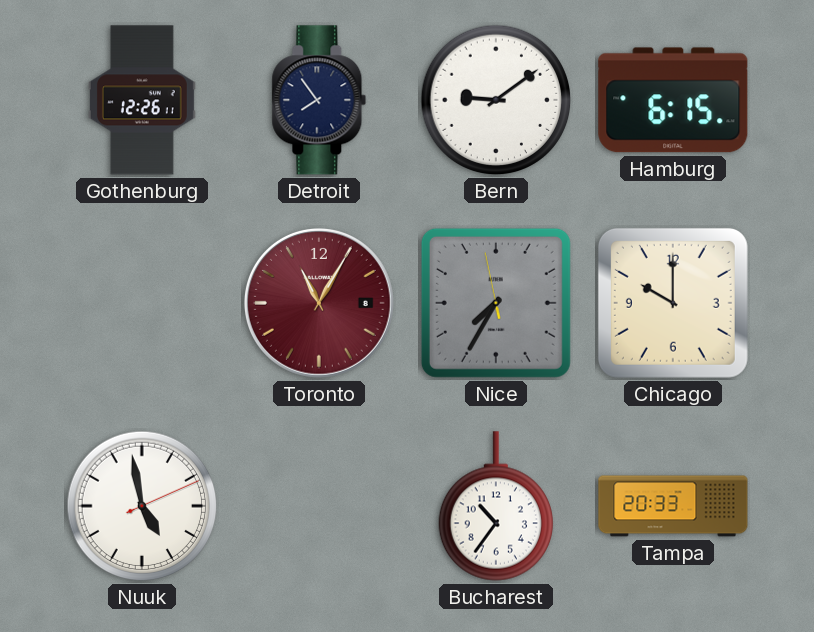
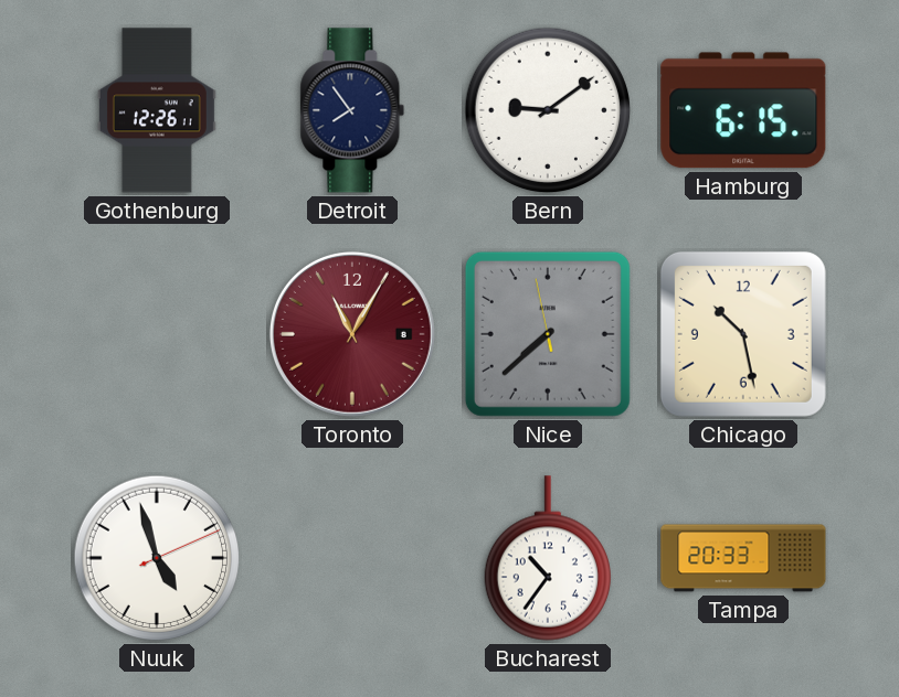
Nice: 7:34 -> 7:37 (548, 334)
Chicago: 10:00 -> 10:28 (743, 334)
Nuuk: 4:58 -> 4:57 (157, 558)
